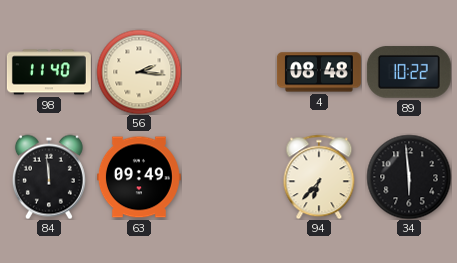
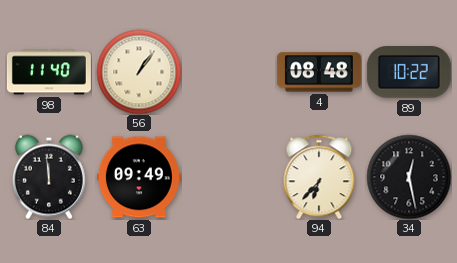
56: 2:16 -> 1:06 (139, 72)
34: 5:59 -> 12:28 (409, 177)
